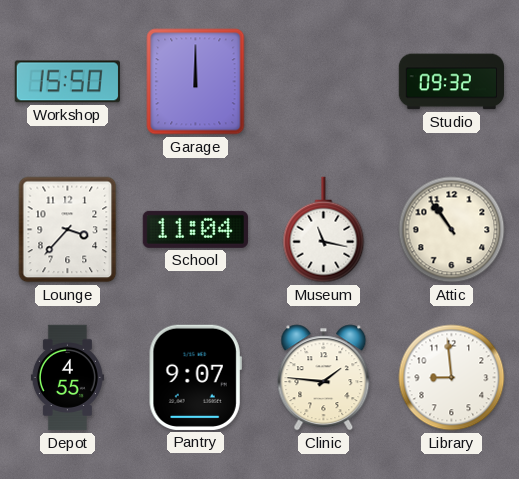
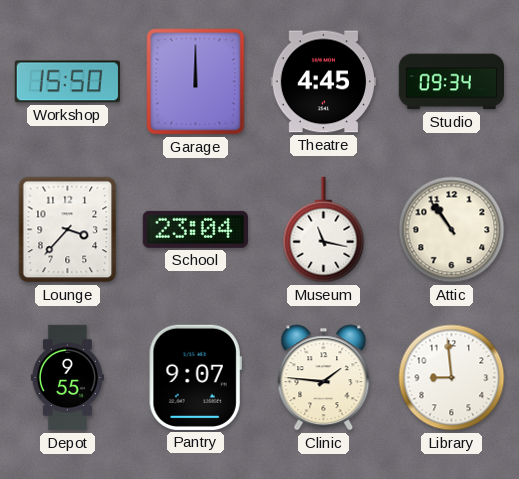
Theatre: none -> 4:45 (323, 82)
Studio: 09:32 -> 09:34 (451, 82)
School: 11:04 -> 23:04 (195, 229)
Depot: 4:55 -> 9:55 (67, 378)
